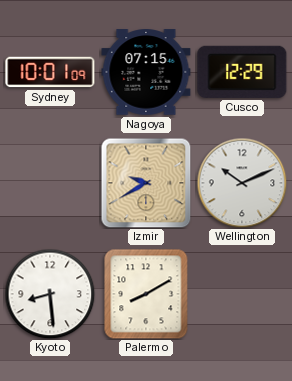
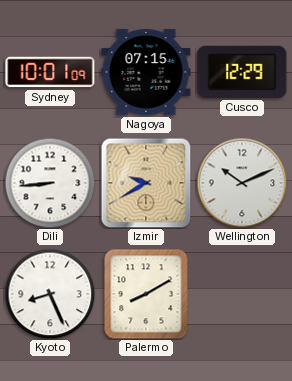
Dili: none -> 8:44 (50, 183)
Kyoto: 8:29 -> 8:26 (50, 294)
